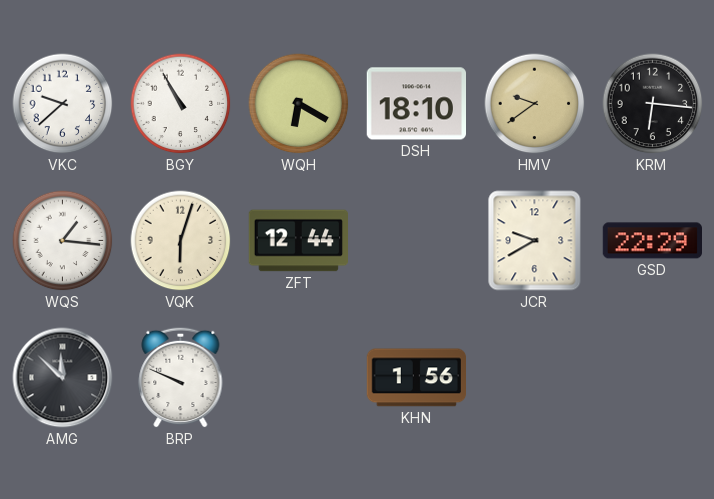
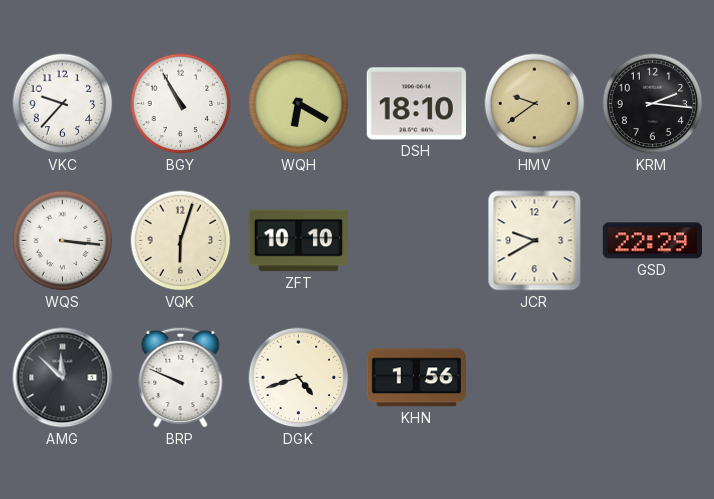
VKC: 9:38 -> 9:37 (63, 104)
KRM: 6:16 -> 2:16 (653, 104)
WQS: 1:16 -> 3:16 (63, 241)
ZFT: 12:44 -> 10:10 (298, 241)
DGK: none -> 4:42 (299, 378)
